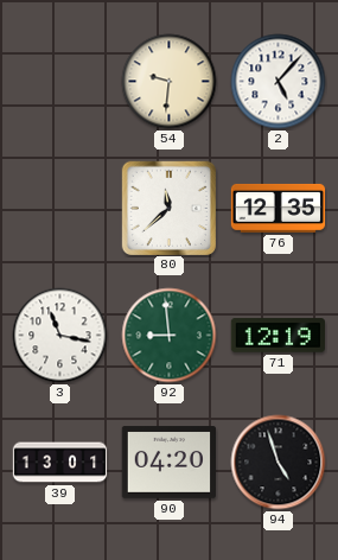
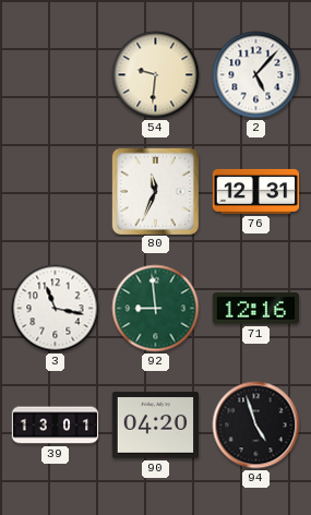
80: 11:38 -> 11:34 (155, 191)
76: 12:35 -> 12:31 (256, 191)
71: 12:19 -> 12:16 (255, 309)
